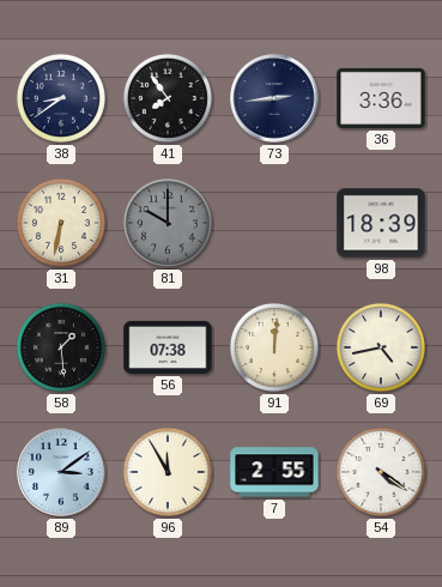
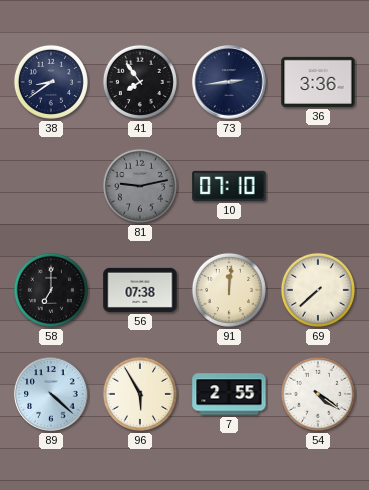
31: 6:32 -> none (61, 223)
81: 10:00 -> 9:13 (140, 186)
10: none -> 07:10 (229, 186)
98: 18:39 -> none (381, 223)
58: 1:29 -> 7:00 (51, 290)
69: 4:43 -> 7:38 (318, 290)
89: 3:09 -> 4:22 (51, 394)
96: 11:55 -> 5:55 (140, 394)
